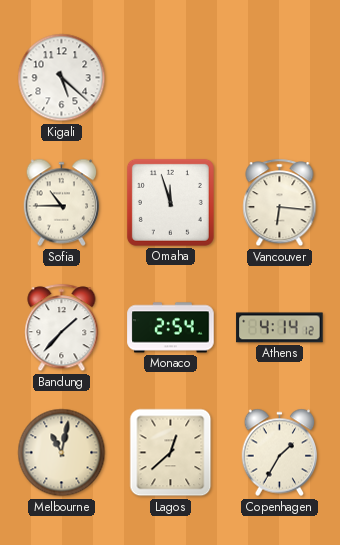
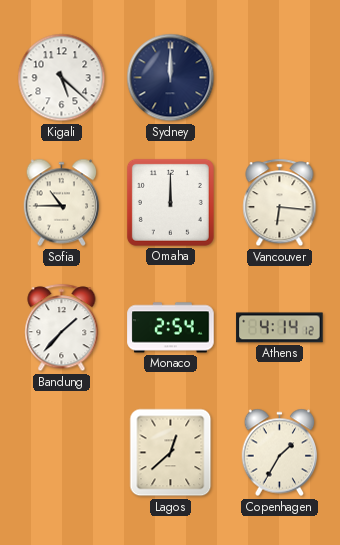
Sydney: none -> 12:00 (171, 78)
Omaha: 11:57 -> 12:00 (170, 202)
Melbourne: 11:02 -> none (62, 453)
